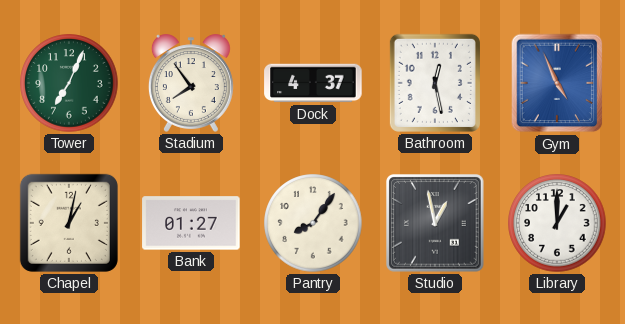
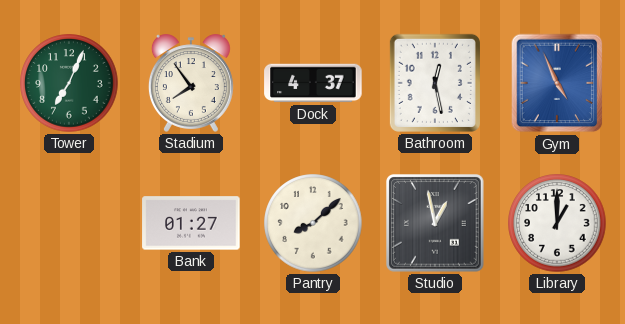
Chapel: 1:02 -> none (69, 223)
Pantry: 8:06 -> 8:08 (313, 223)
